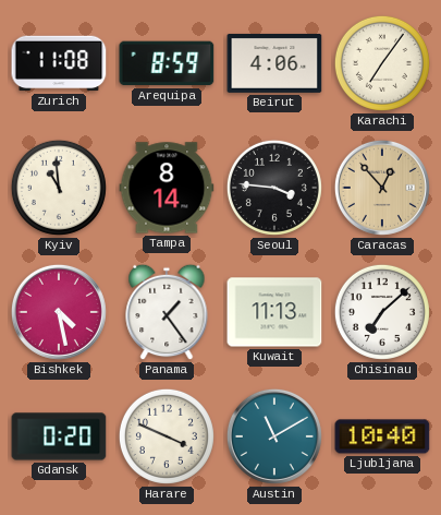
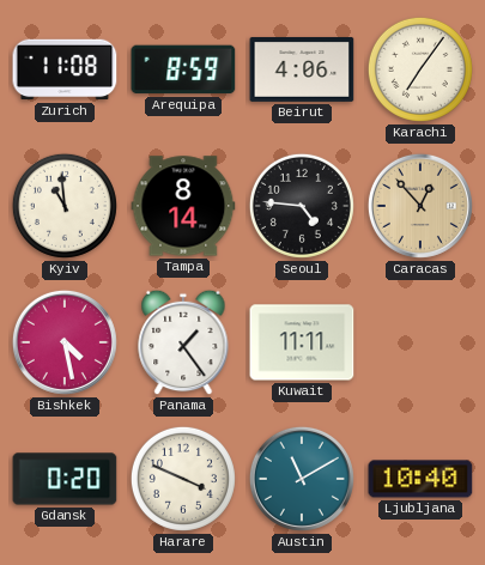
Seoul: 3:46 -> 4:46 (302, 206)
Kuwait: 11:13 -> 11:11 (302, 342)
Chisinau: 7:08 -> none (382, 312)
